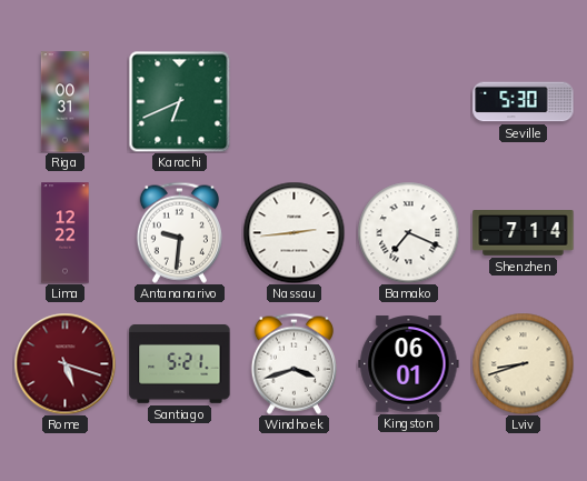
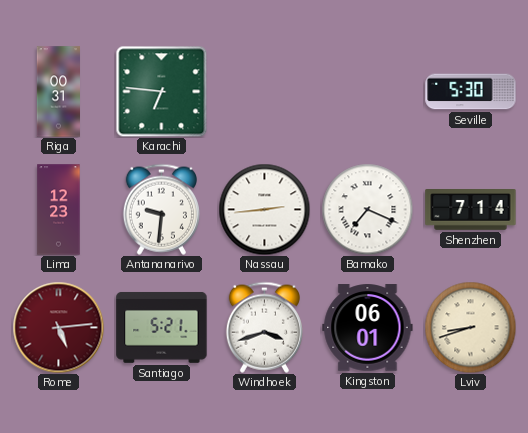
Karachi: 6:41 -> 6:46 (161, 91)
Lima: 12:22 -> 12:23 (59, 210)
Rome: 5:18 -> 5:14 (58, 327)
